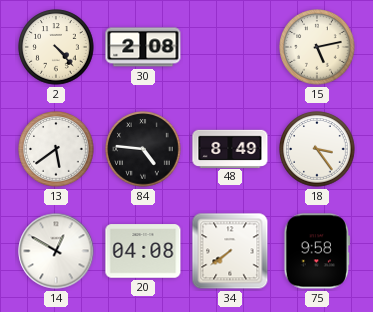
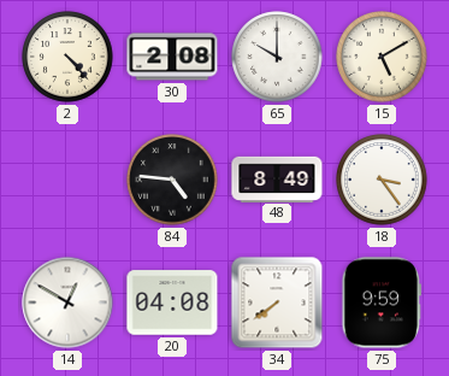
65: none -> 10:00 (277, 57)
15: 5:13 -> 5:10 (382, 57)
13: 5:39 -> none (56, 149)
75: 9:58 -> 9:59 (380, 302)
